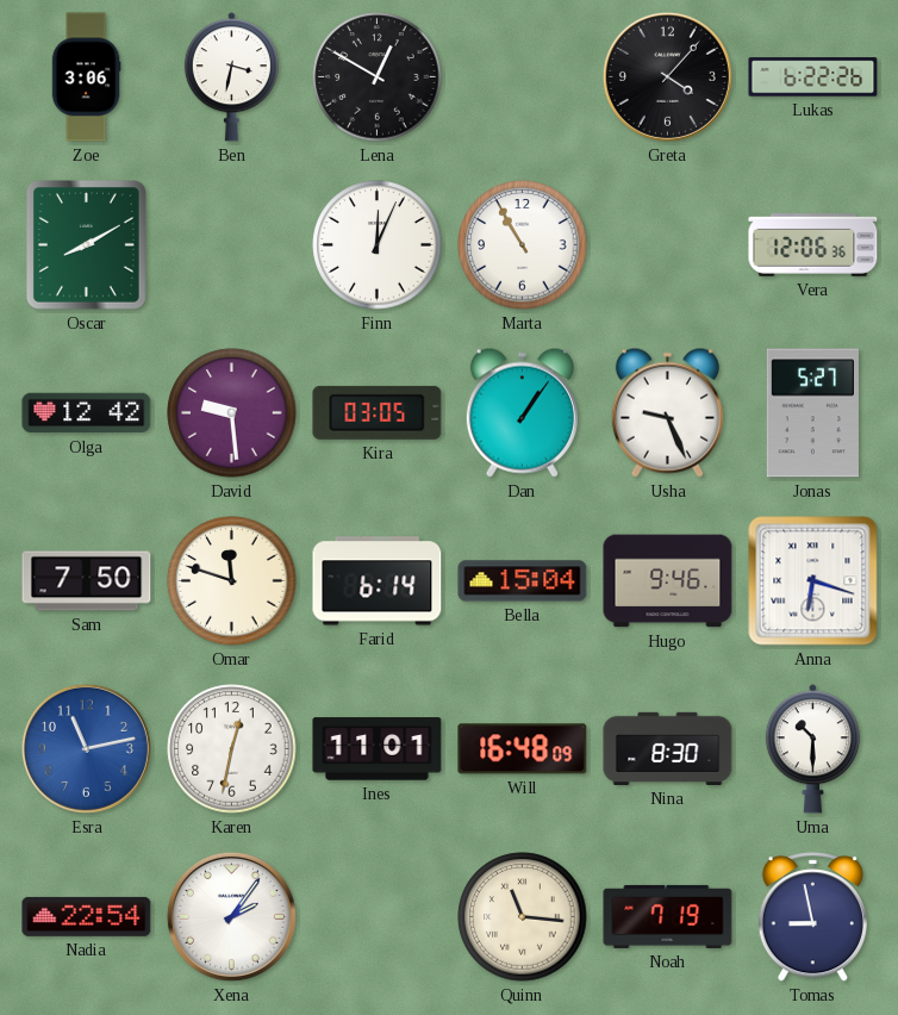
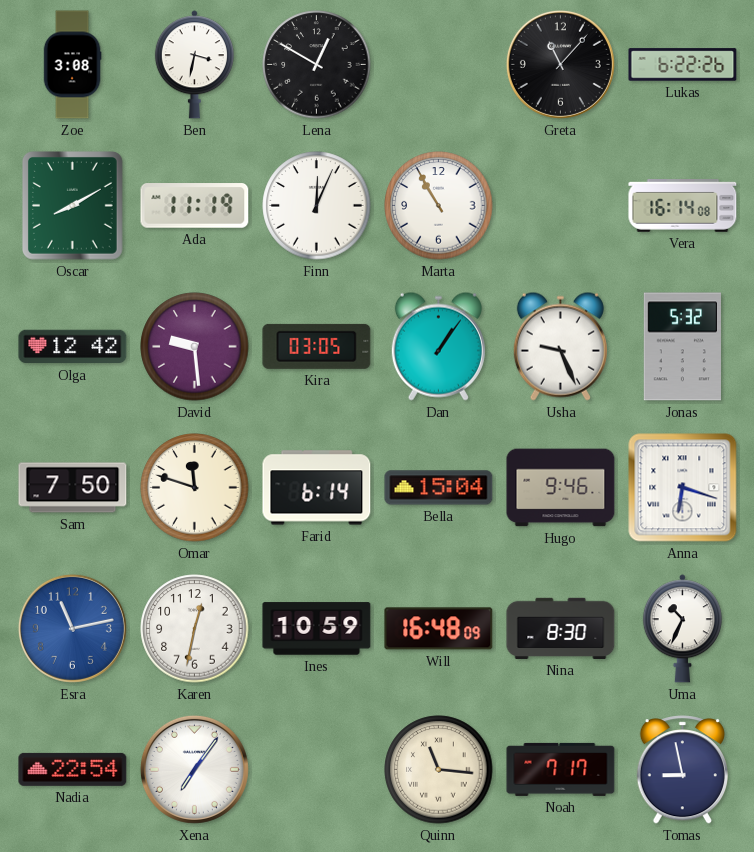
Zoe: 3:06 -> 3:08 (72, 65)
Greta: 4:07 -> 11:07 (560, 64)
Ada: none -> 11:19 (195, 206)
Vera: 12:06 -> 16:14 (683, 206)
Jonas: 5:27 -> 5:32 (682, 347)
Ines: 11:01 -> 10:59 (317, 629)
Uma: 10:30 -> 10:34 (682, 629)
Xena: 2:06 -> 7:06 (194, 769)
Noah: 7:19 -> 7:17 (561, 769)
